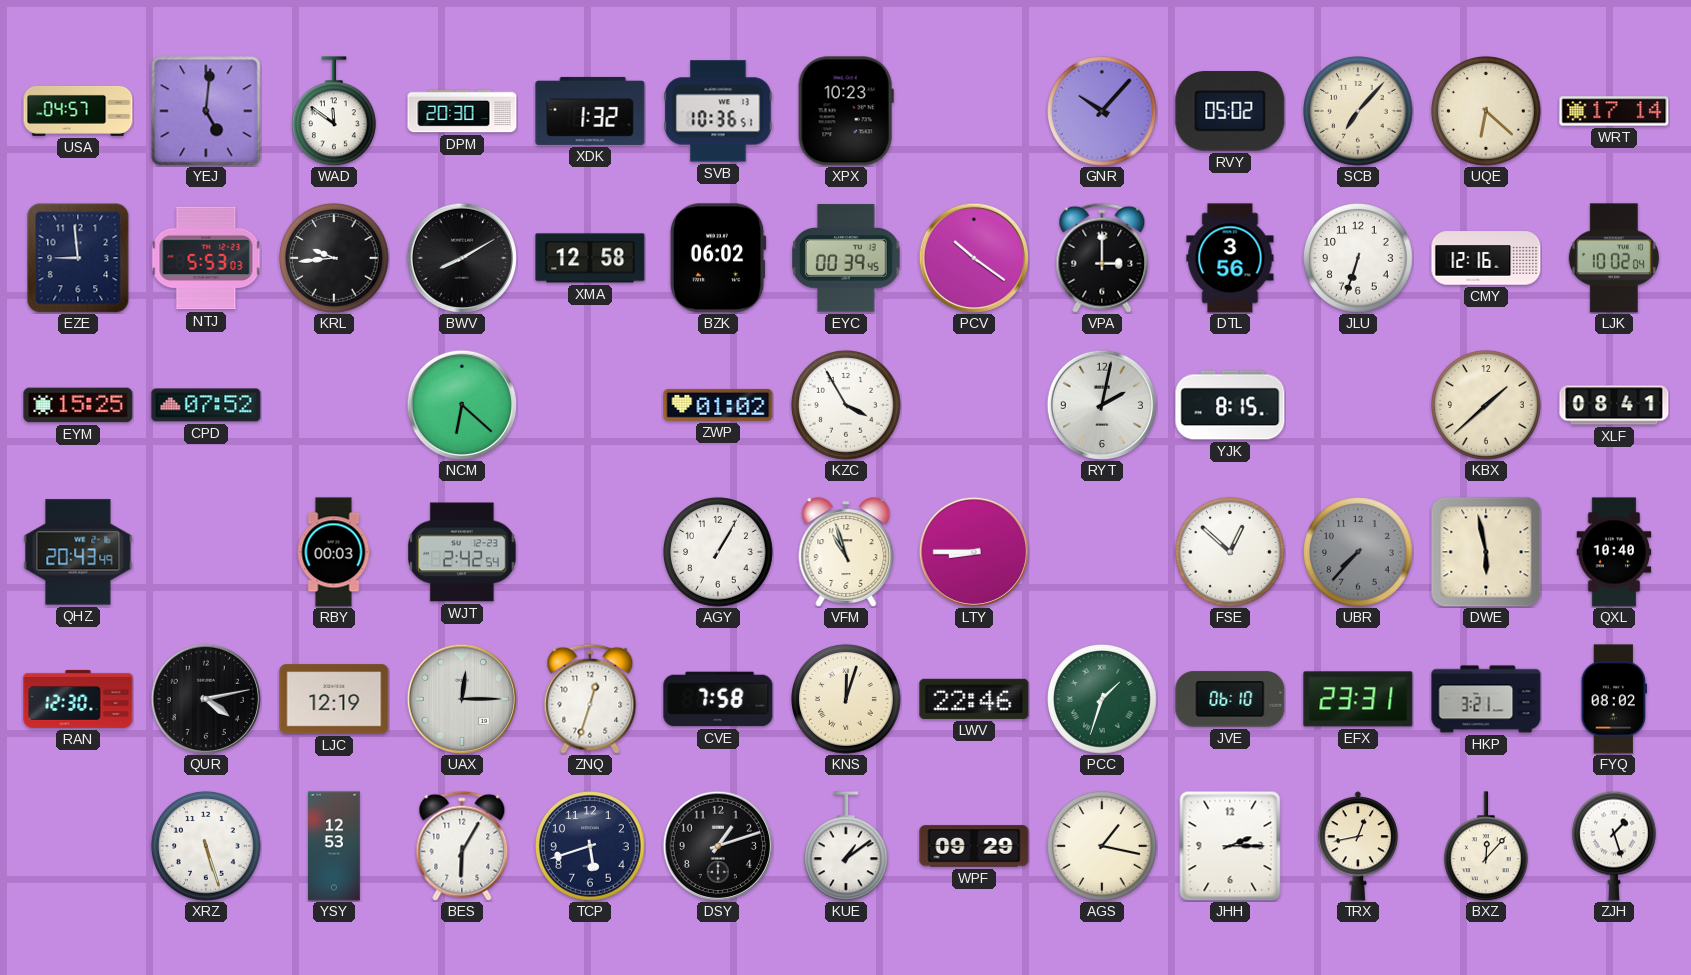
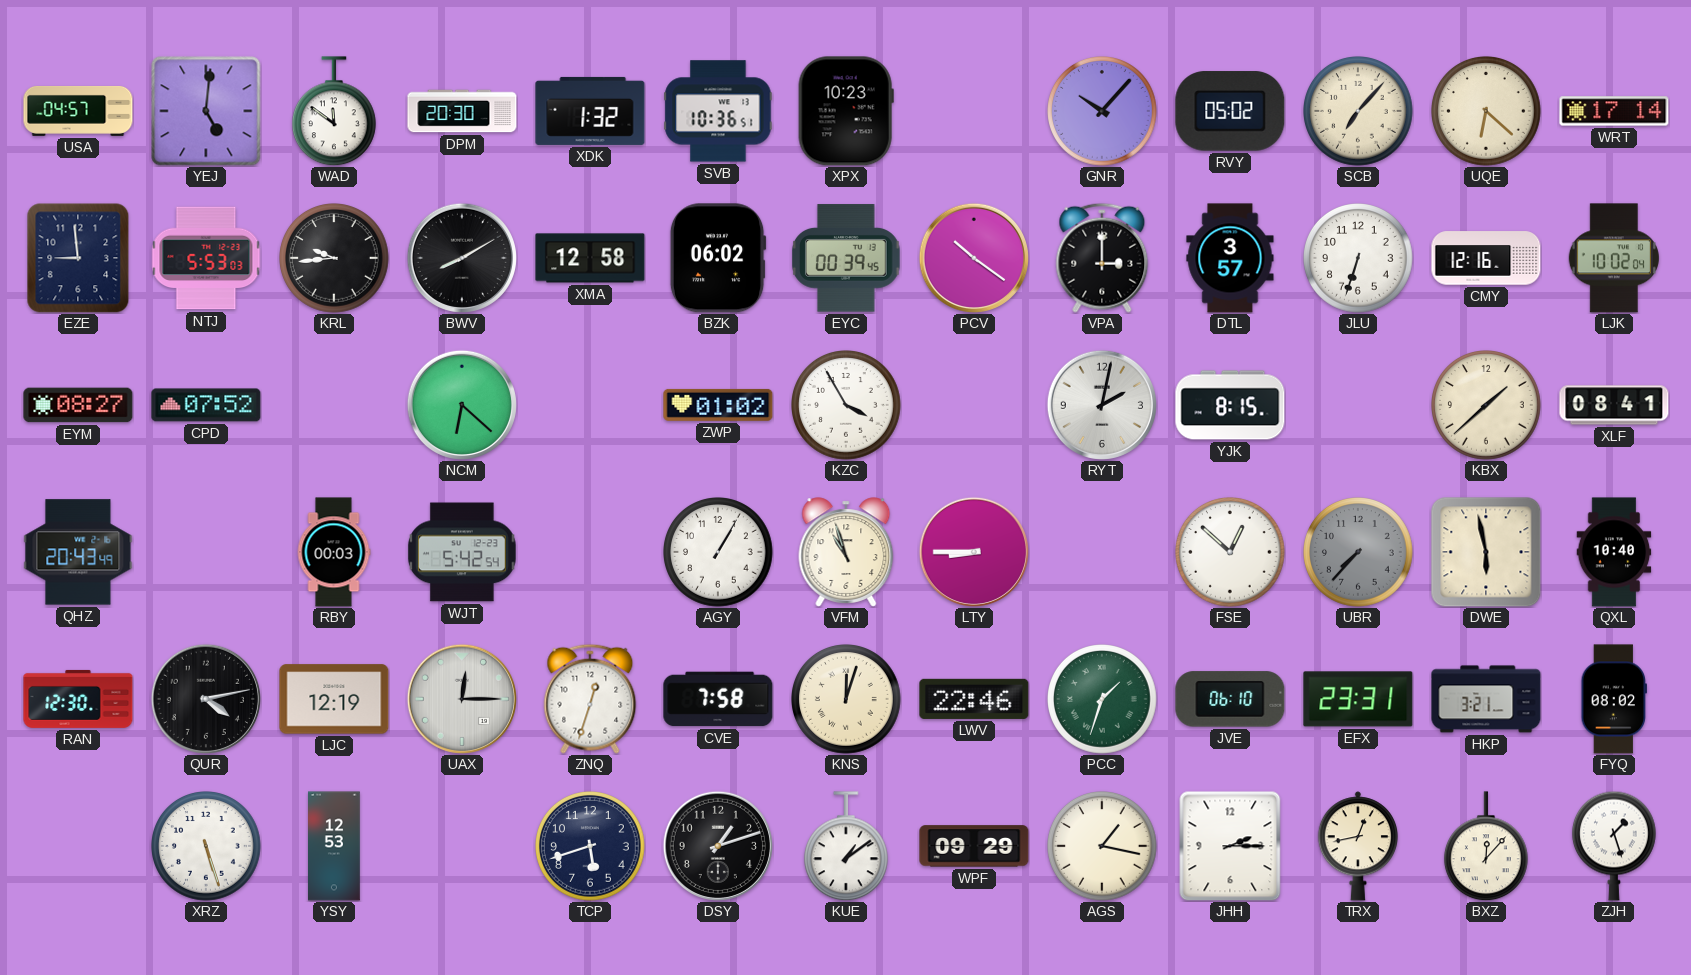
DTL: 3:56 -> 3:57 (1230, 258)
EYM: 15:25 -> 08:27 (78, 405)
WJT: 2:42 -> 5:42 (462, 552)
BES: 6:05 -> none (462, 846)
